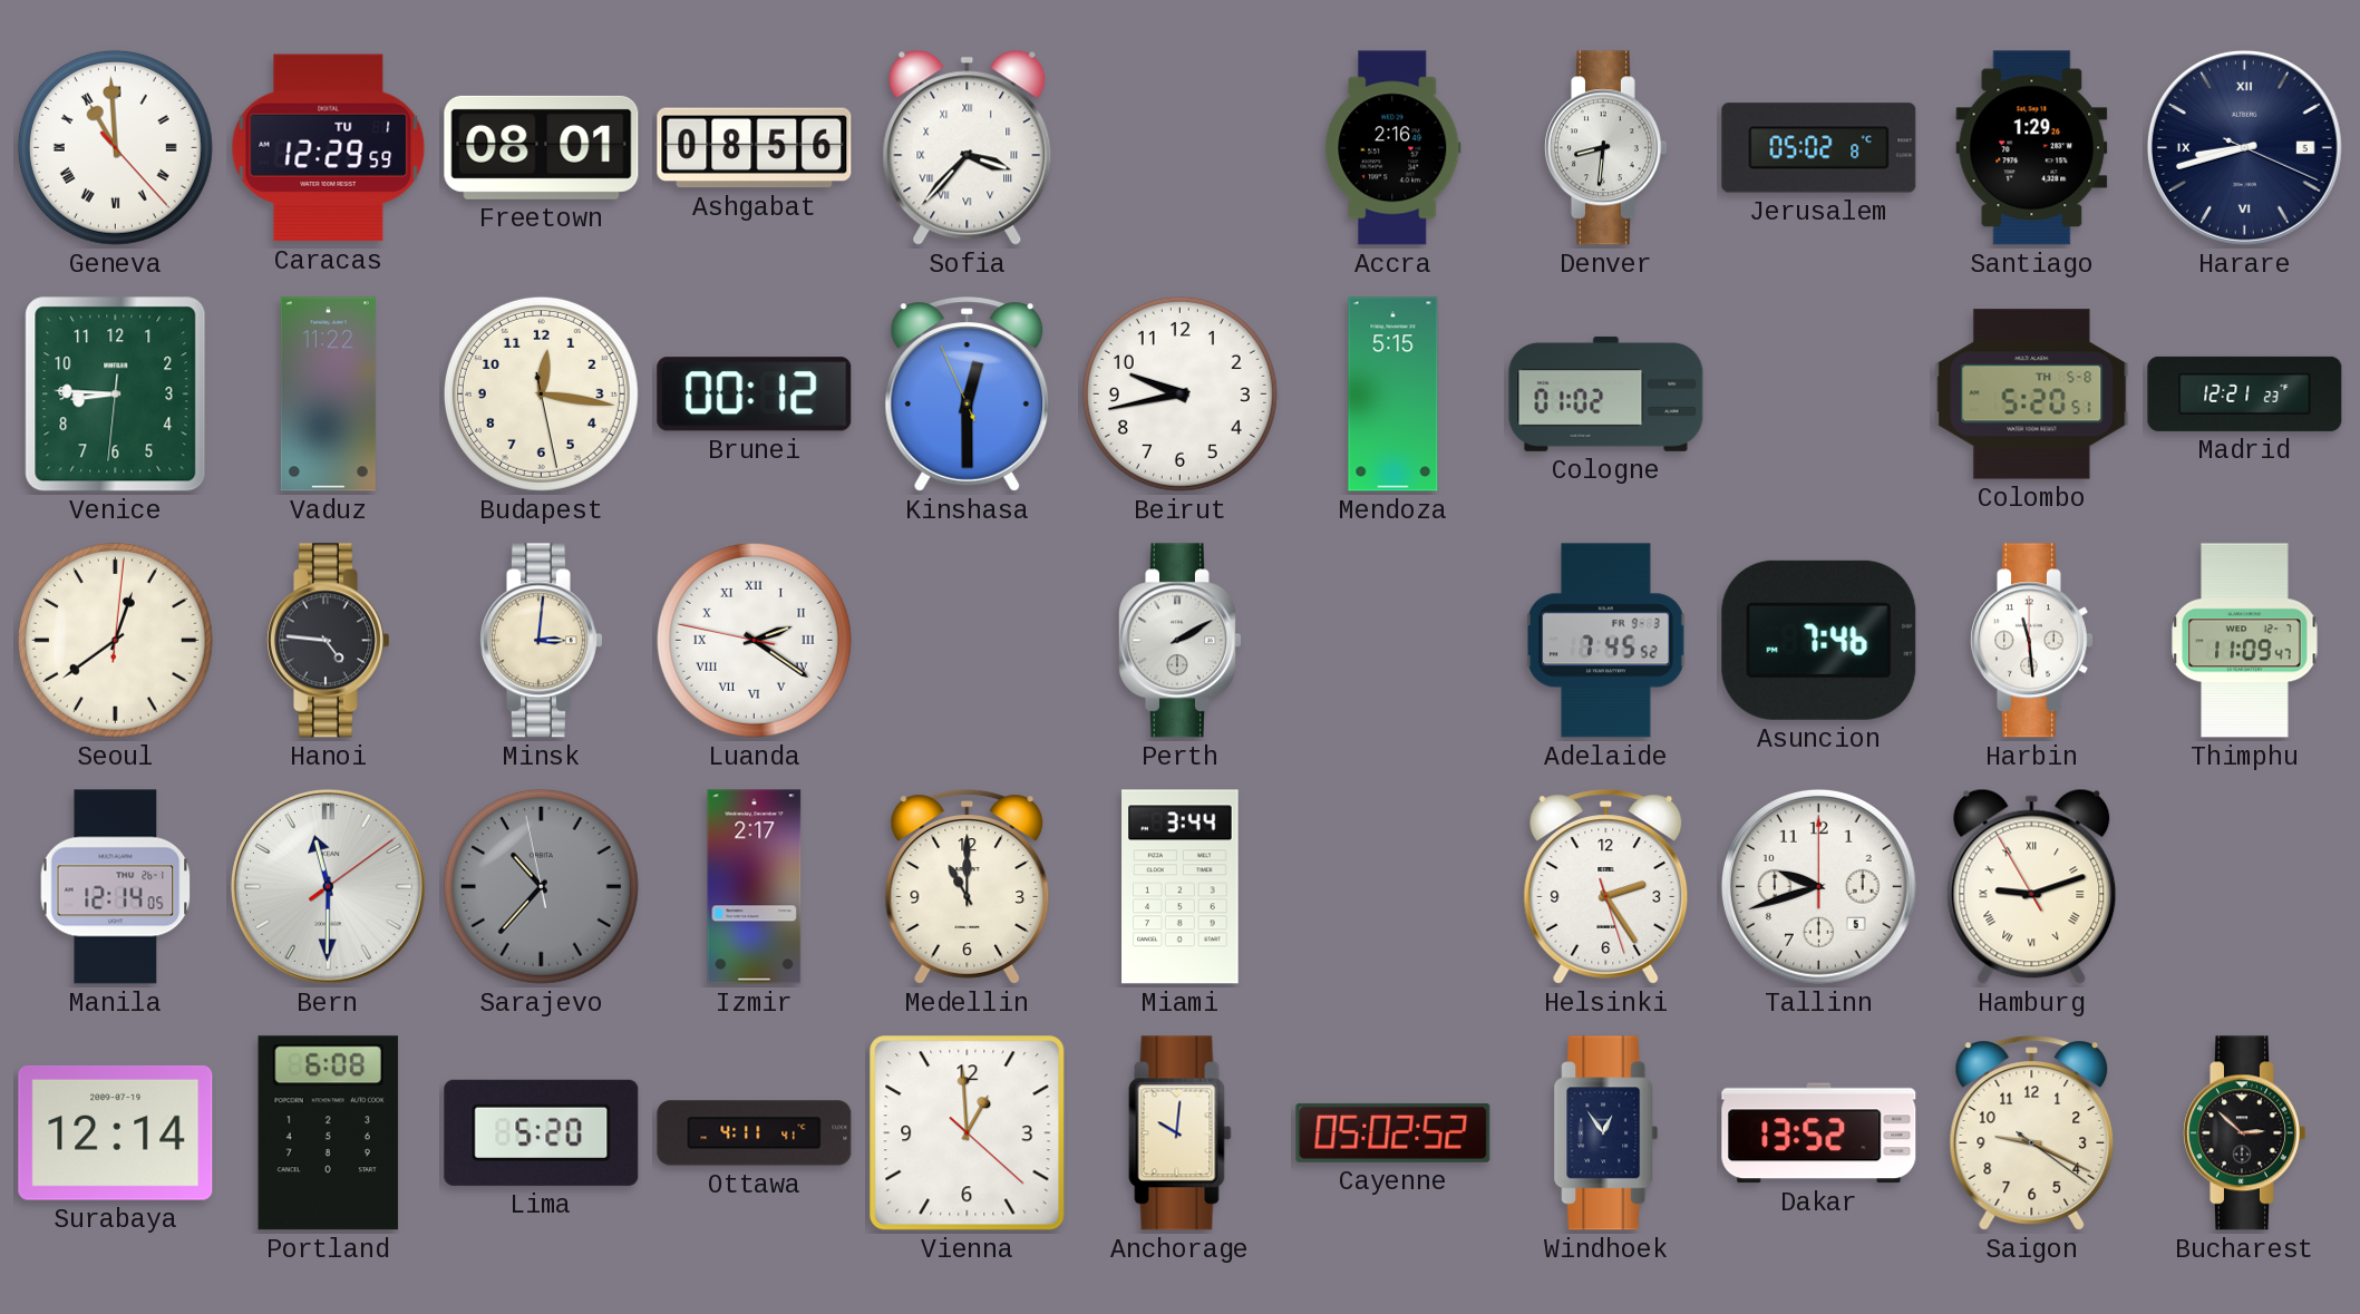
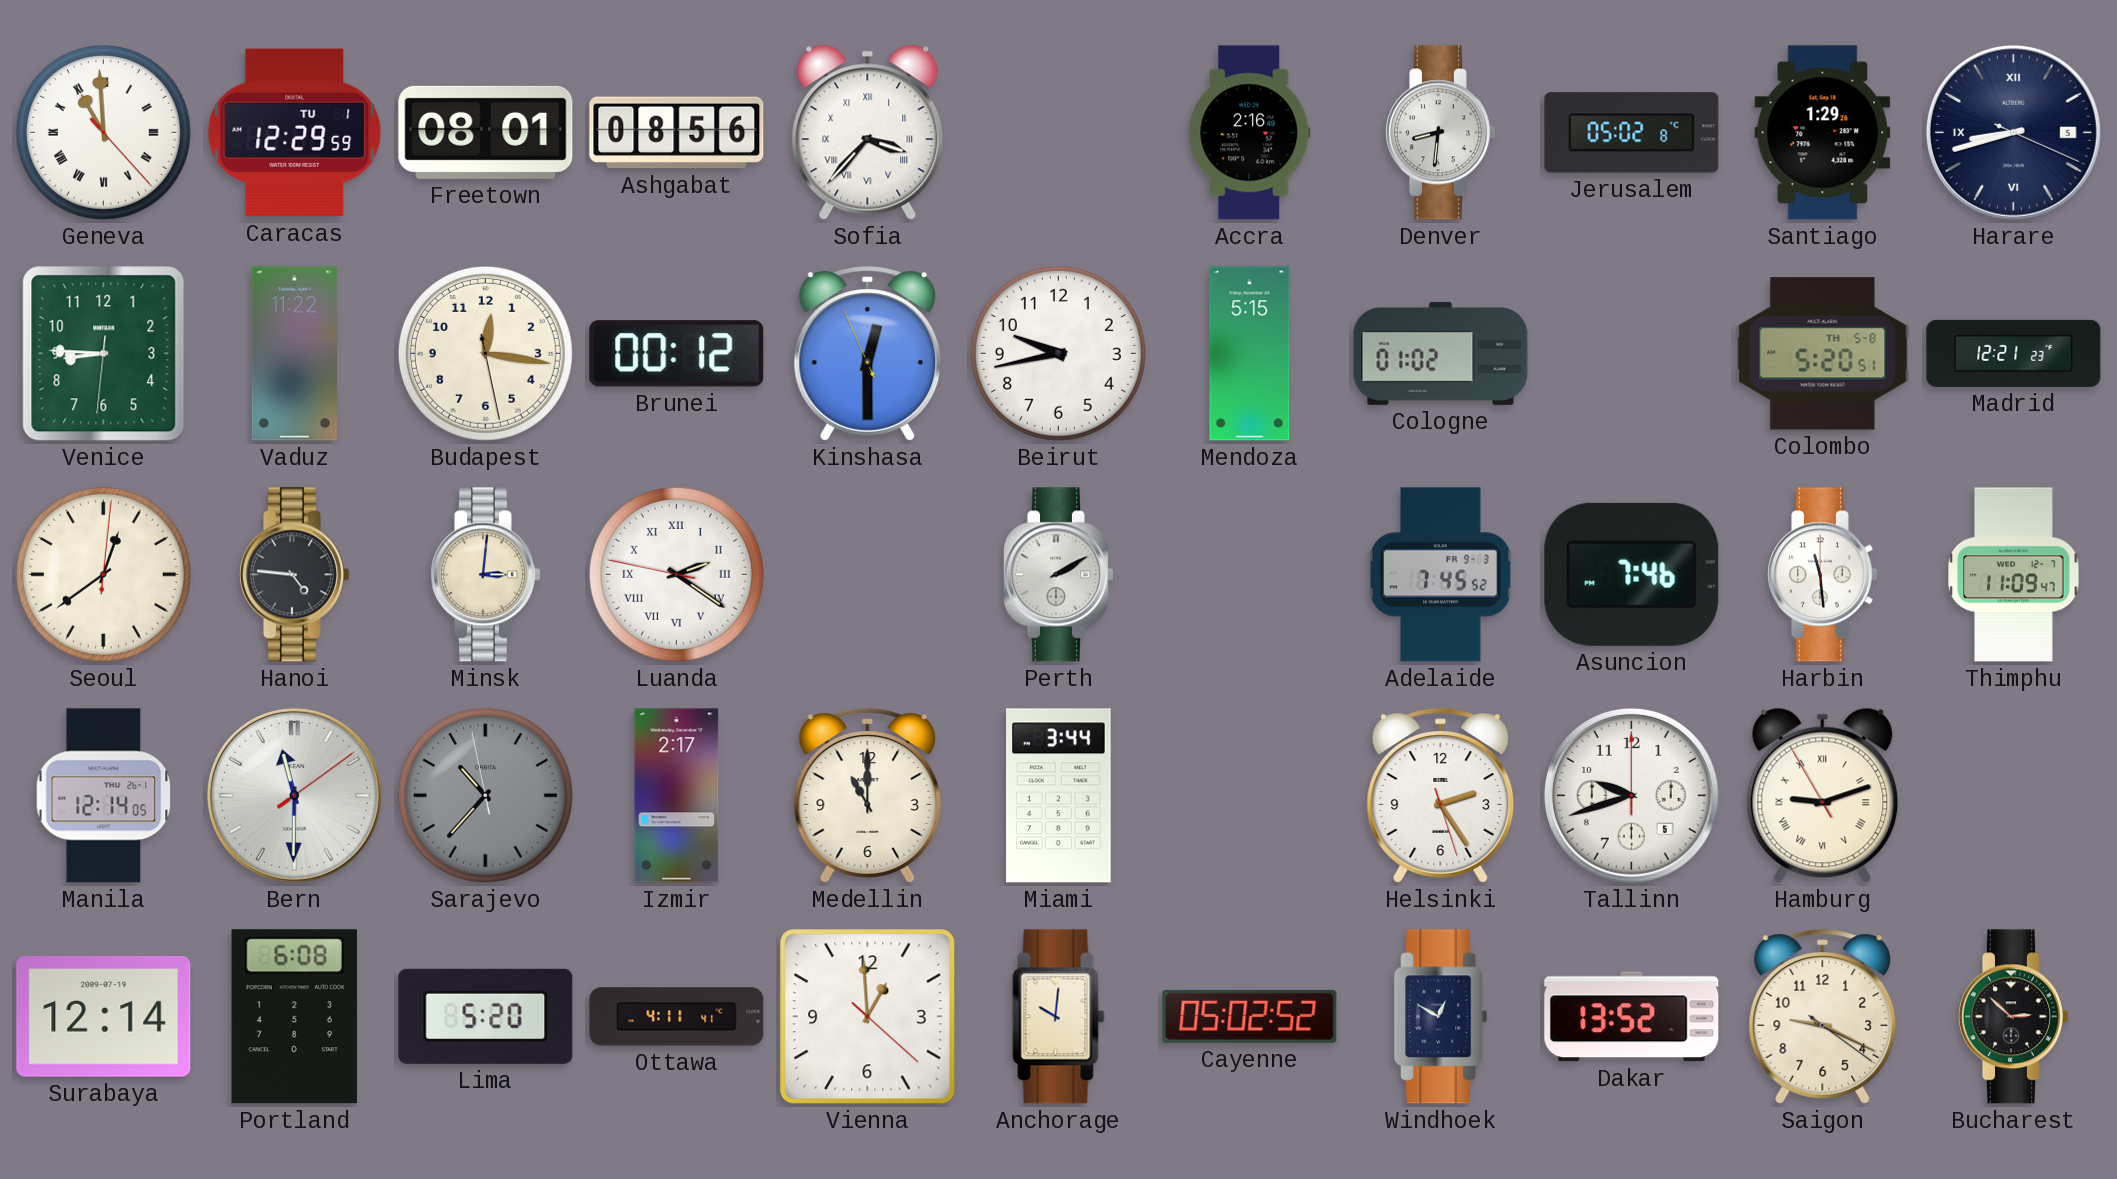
Windhoek: 12:54 -> 12:50 (1441, 1017)
